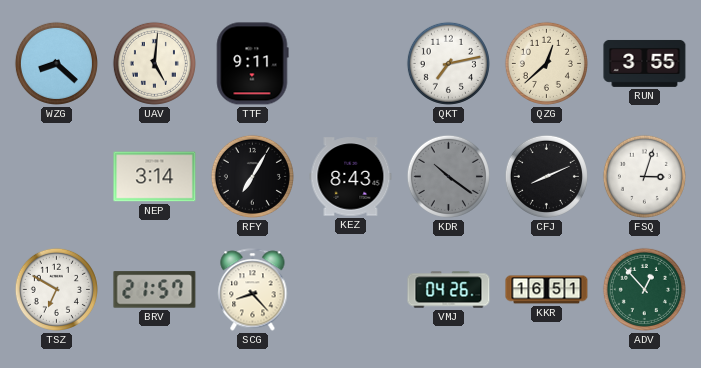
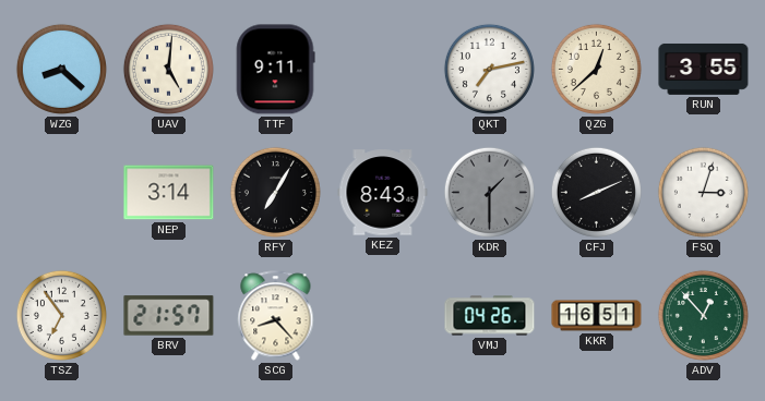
KDR: 10:21 -> 1:30 (489, 192)
TSZ: 6:50 -> 6:54 (61, 315)
